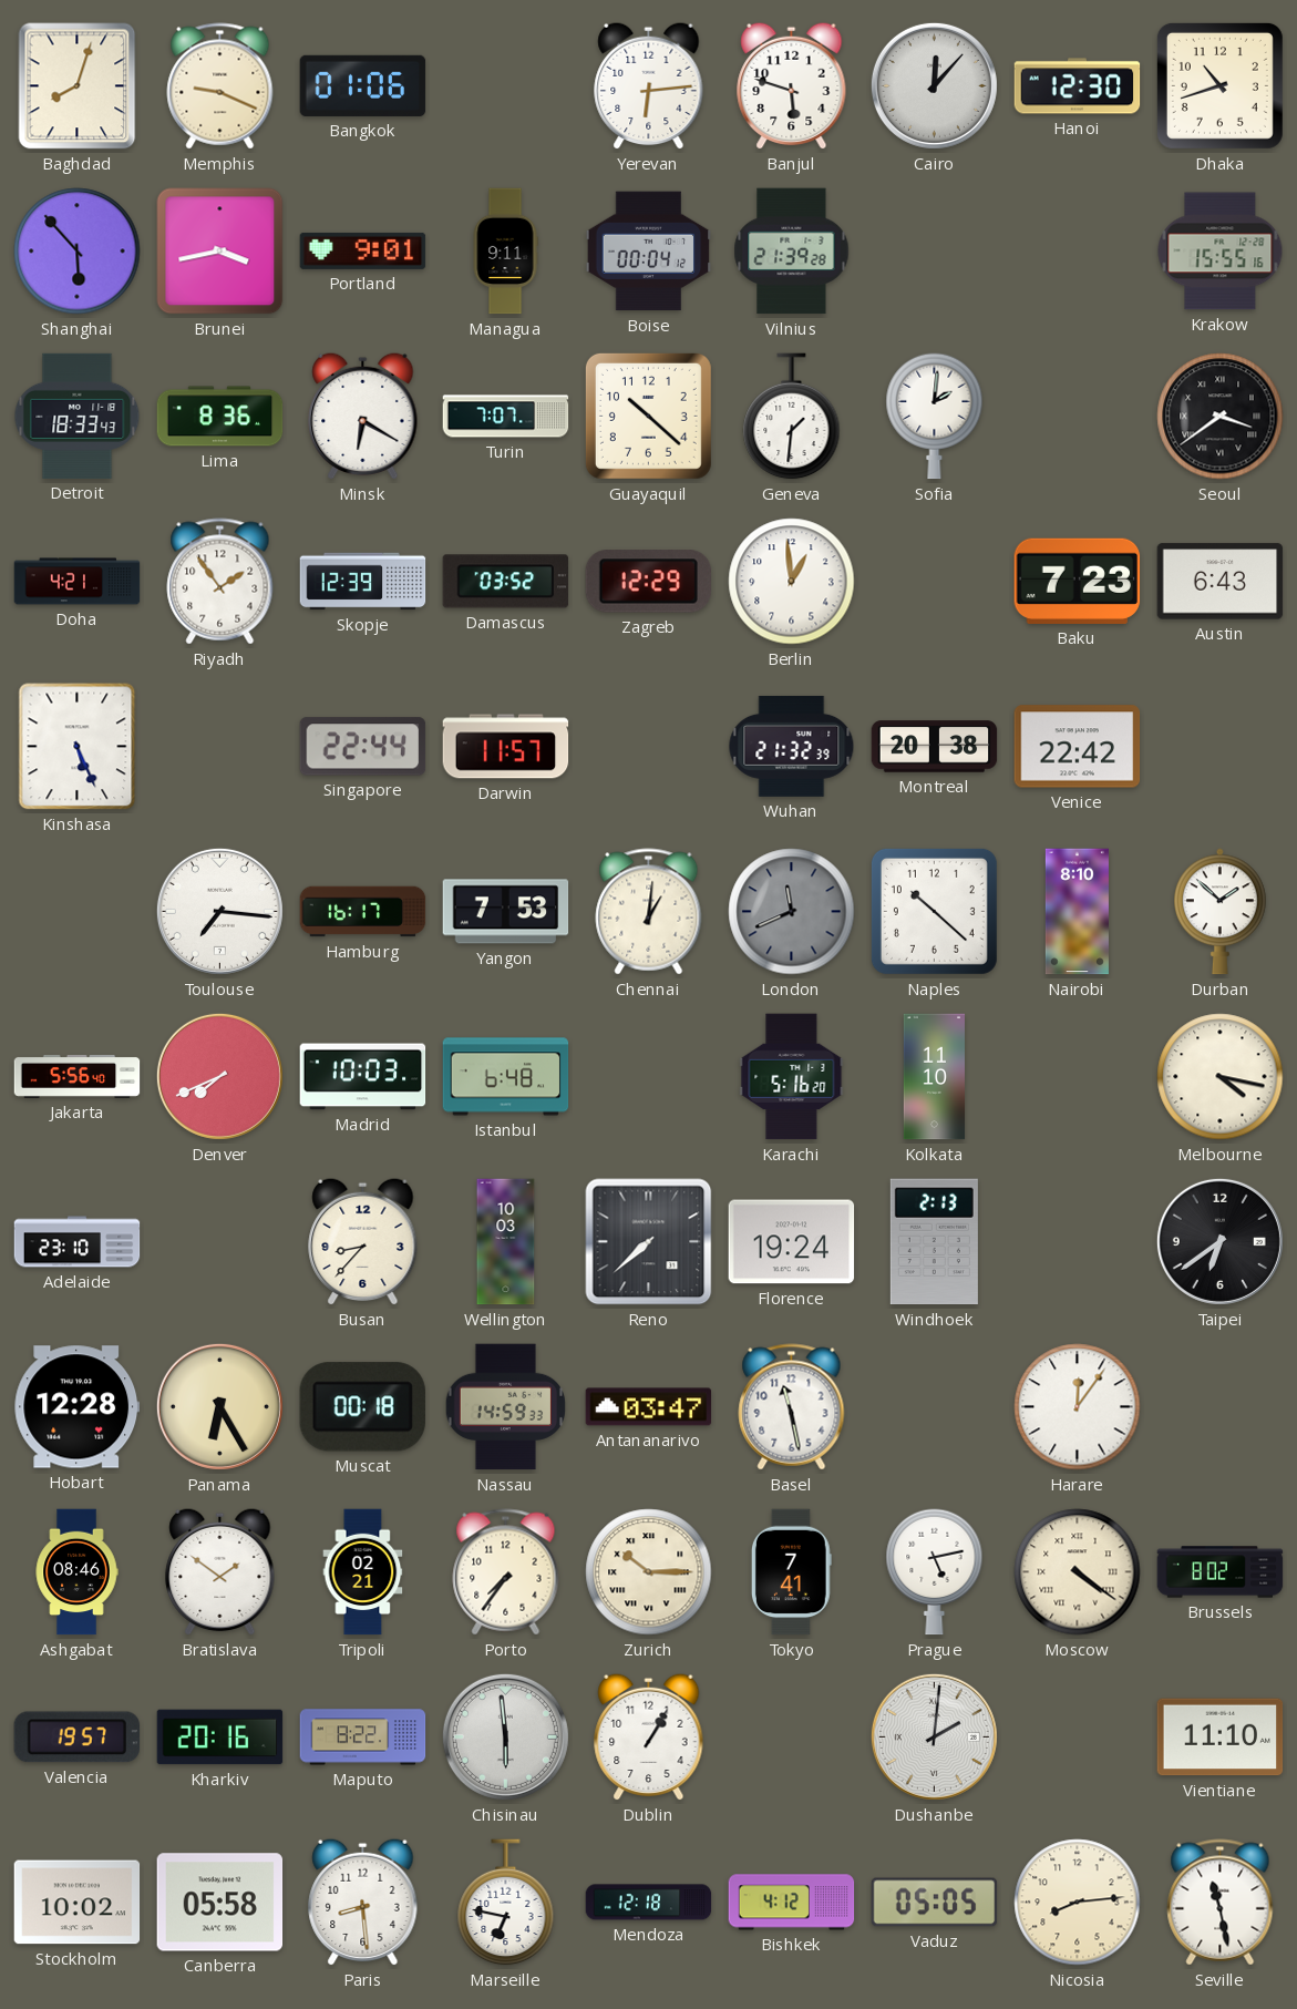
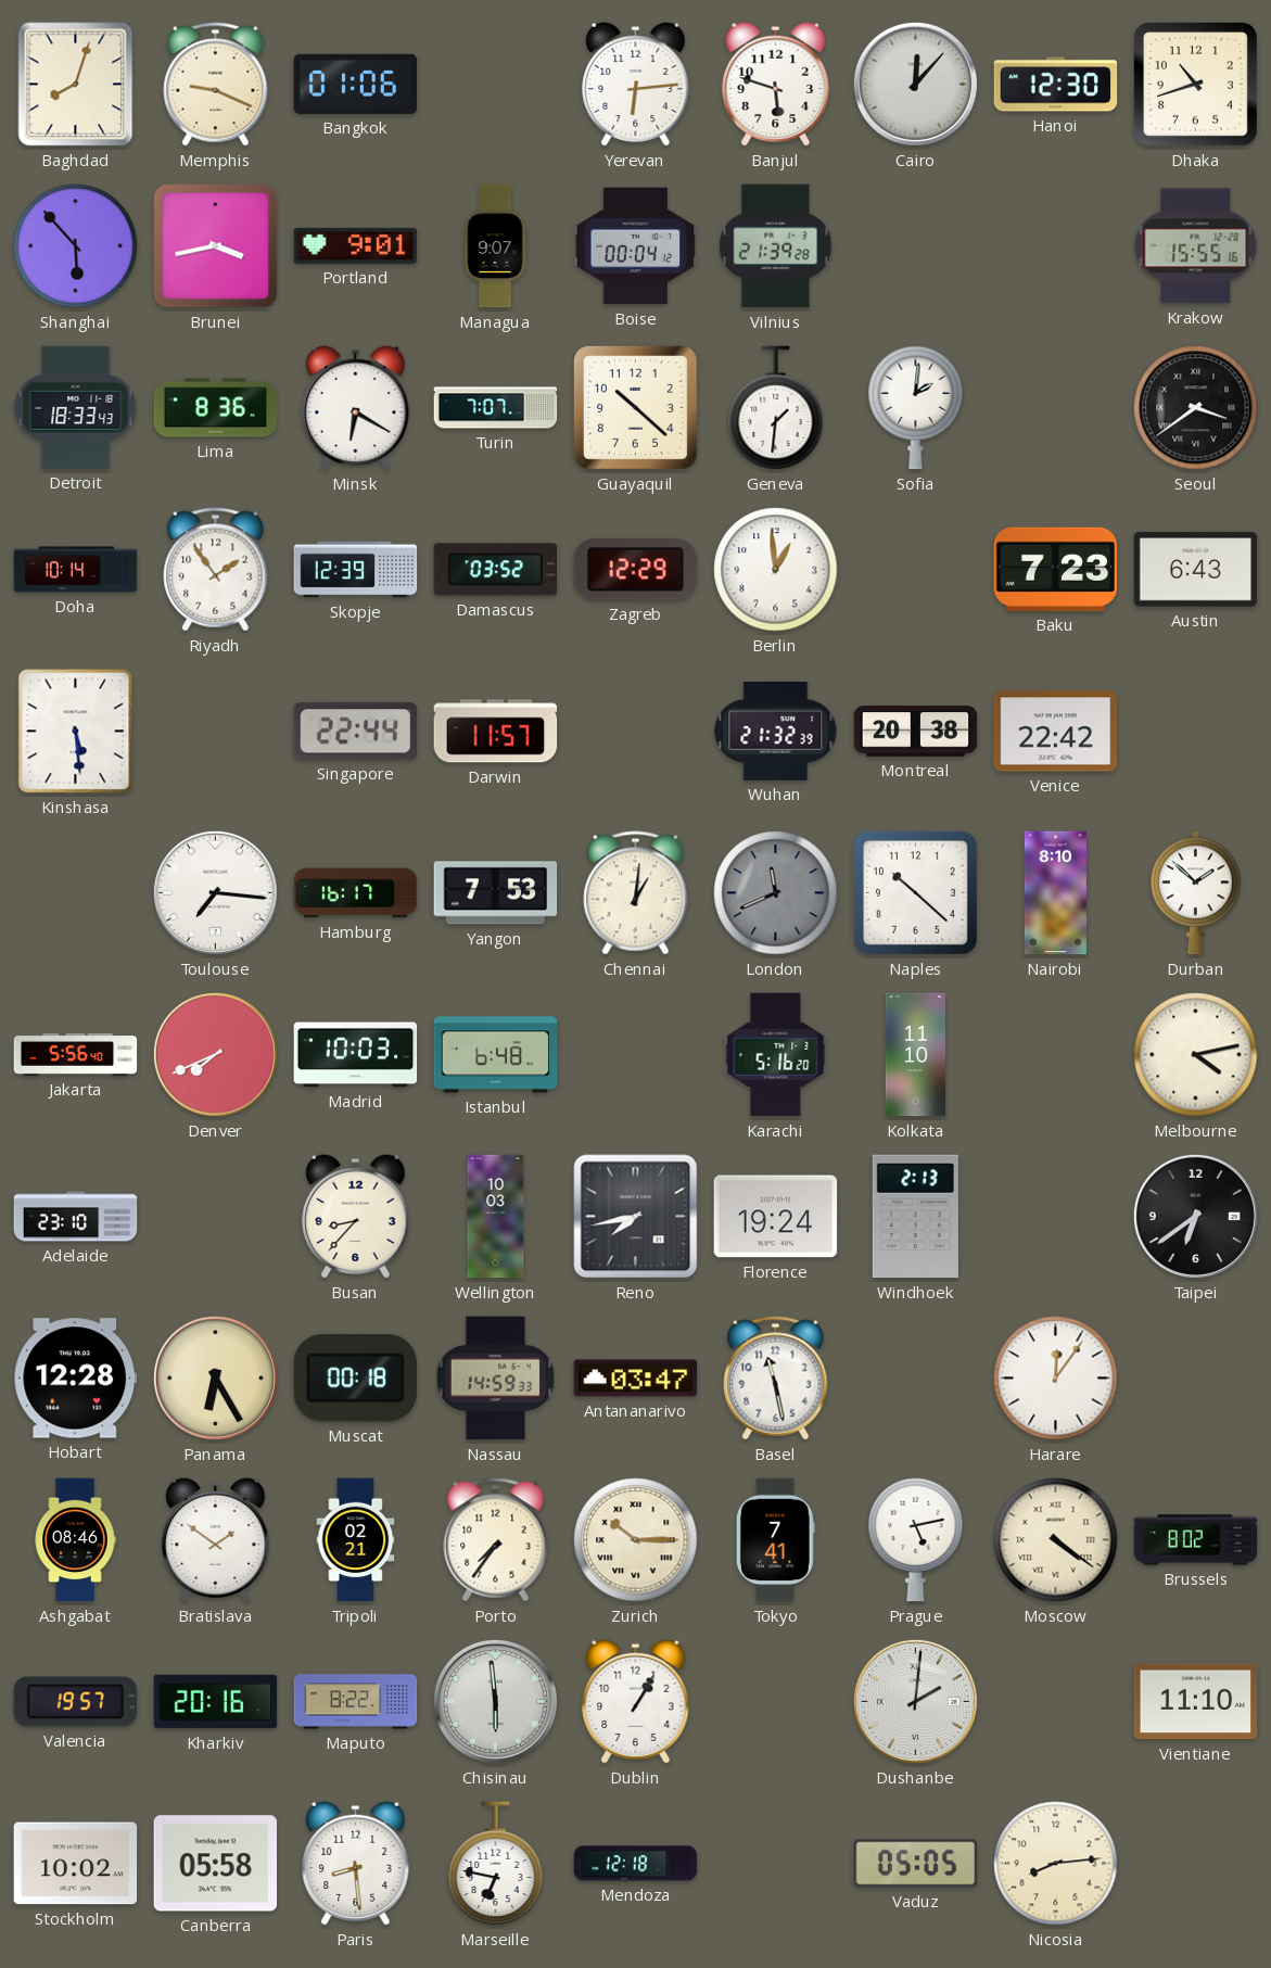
Managua: 9:11 -> 9:07 (495, 246)
Doha: 4:21 -> 10:14 (76, 570)
Kinshasa: 5:26 -> 5:29 (76, 732)
Melbourne: 4:17 -> 4:13 (1196, 1055)
Reno: 7:38 -> 7:43 (636, 1217)
Bishkek: 4:12 -> none (792, 1903)
Seville: 11:28 -> none (1221, 1903)
